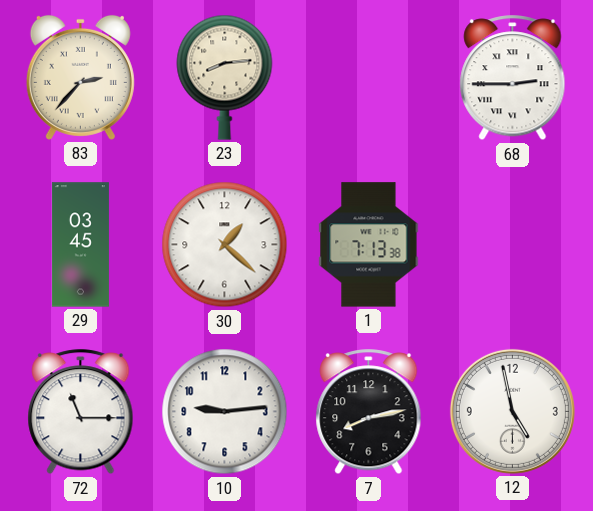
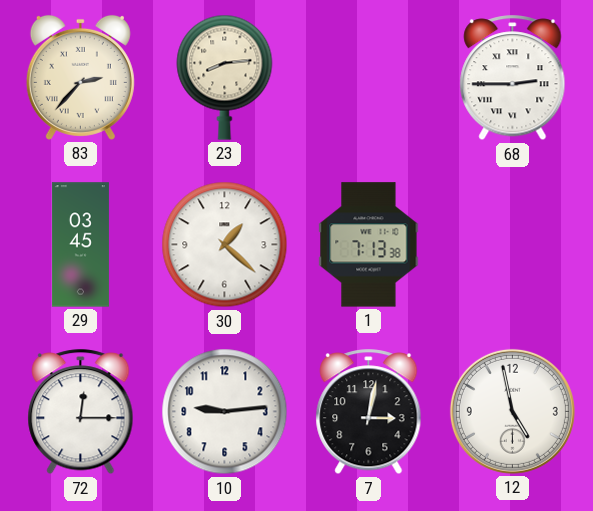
72: 11:15 -> 12:15 (81, 412)
7: 8:13 -> 3:02 (369, 412)
